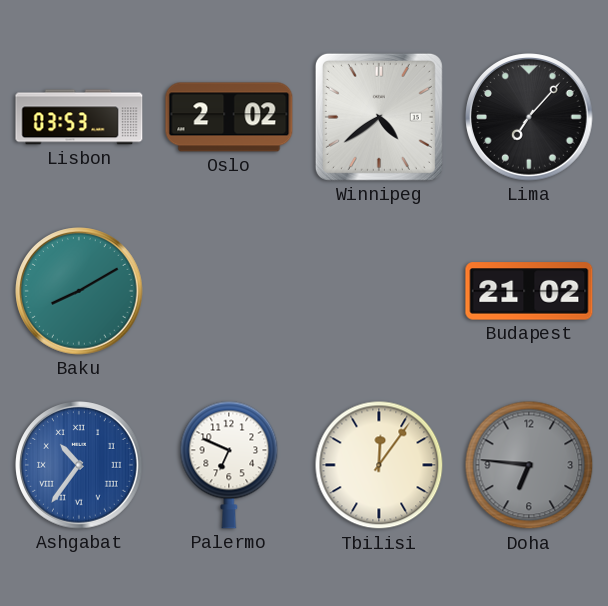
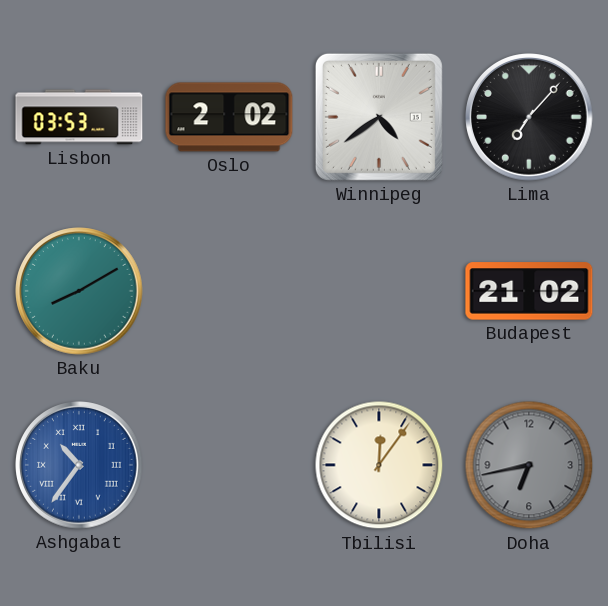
Palermo: 6:49 -> none (229, 465)
Doha: 6:46 -> 6:43 (529, 465)
